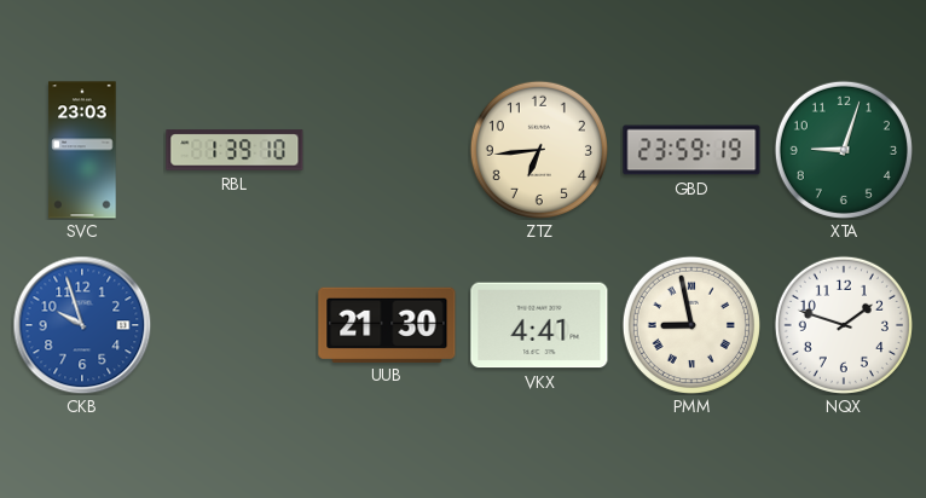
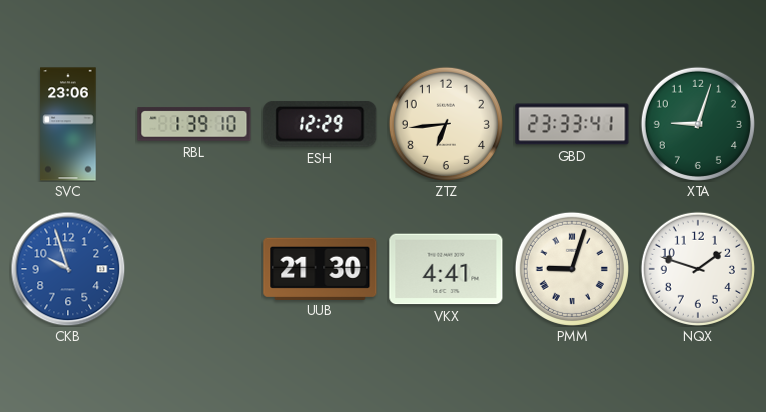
SVC: 23:03 -> 23:06 (68, 124)
ESH: none -> 12:29 (320, 124)
GBD: 23:59 -> 23:33 (572, 124)
PMM: 8:58 -> 9:03 (572, 269)
